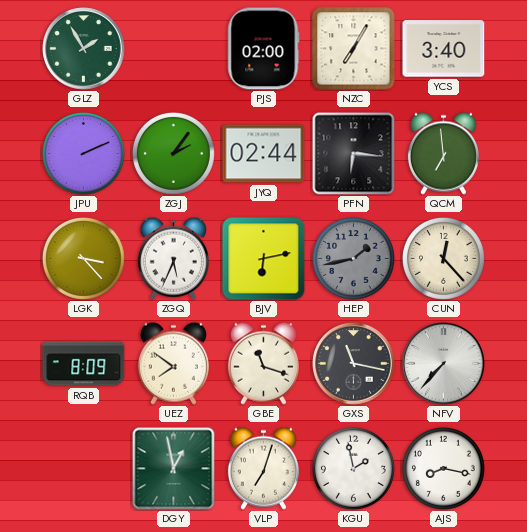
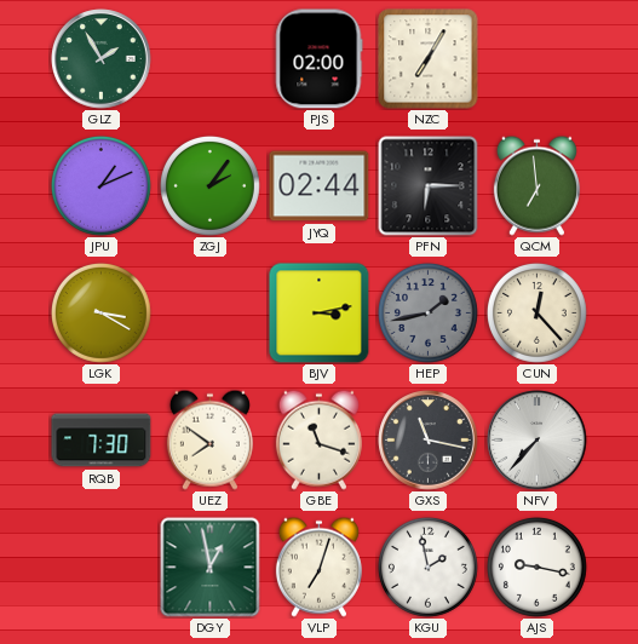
YCS: 3:40 -> none (444, 49)
JPU: 2:11 -> 1:11 (100, 185)
PFN: 6:16 -> 6:15 (429, 186)
LGK: 3:23 -> 3:20 (100, 312)
ZGQ: 5:34 -> none (173, 258)
BJV: 6:13 -> 3:13 (320, 314)
RQB: 8:09 -> 7:30 (102, 441)
AJS: 8:17 -> 9:17 (536, 567)
